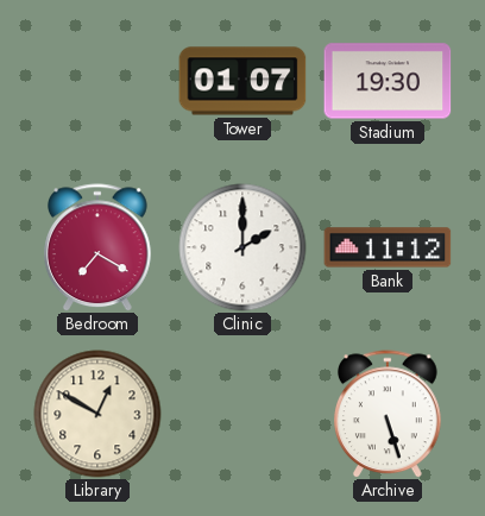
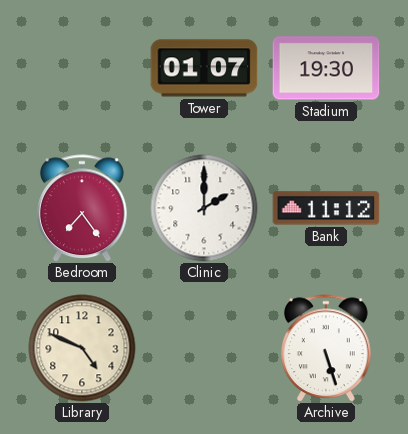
Bedroom: 7:20 -> 7:24 (83, 208)
Library: 12:50 -> 4:49 (82, 348)
